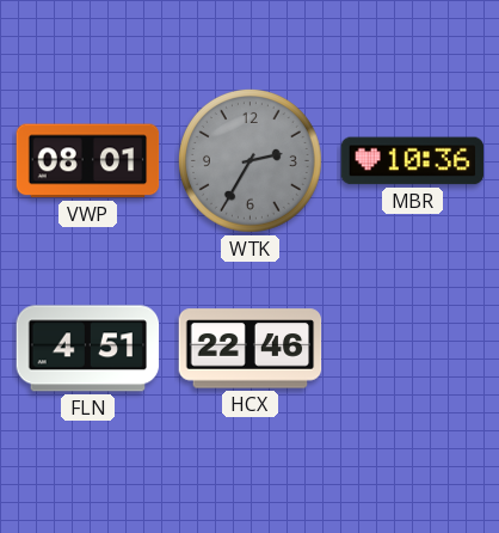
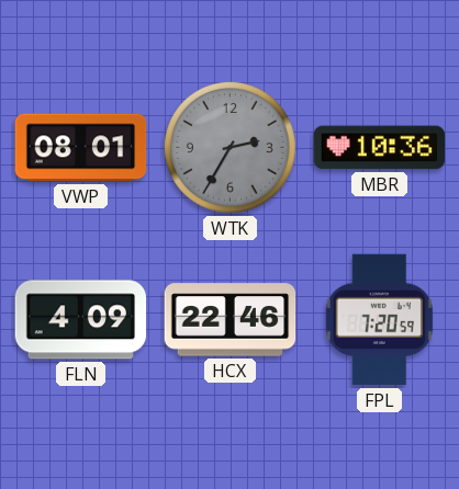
FLN: 4:51 -> 4:09 (81, 320)
FPL: none -> 7:20 (379, 320)
